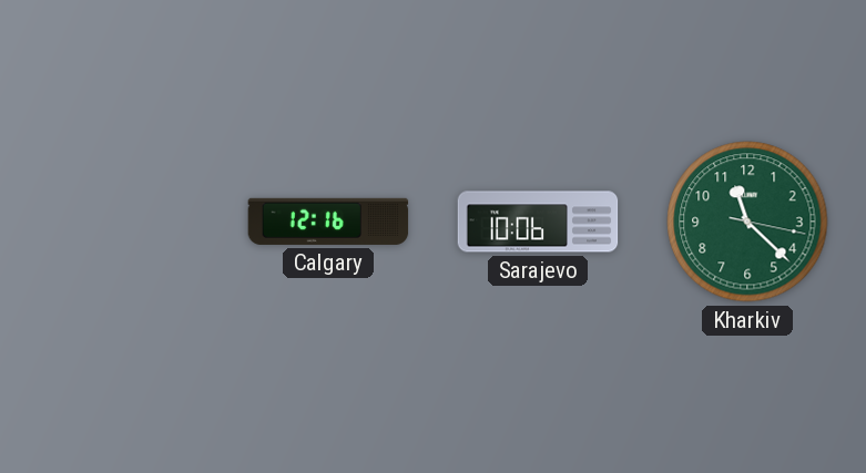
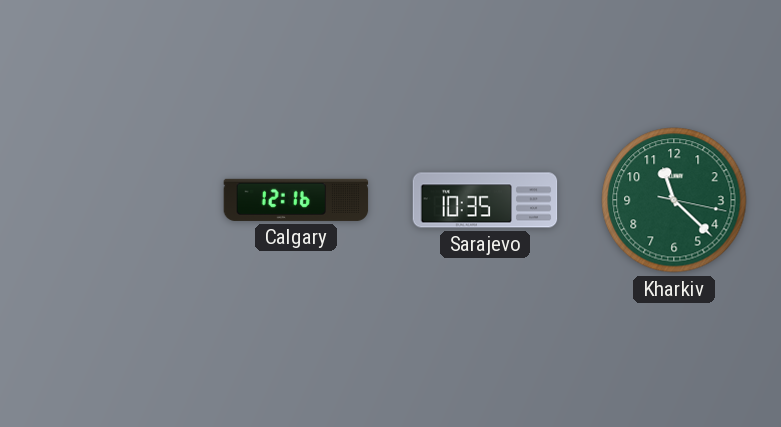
Sarajevo: 10:06 -> 10:35 (485, 200)
